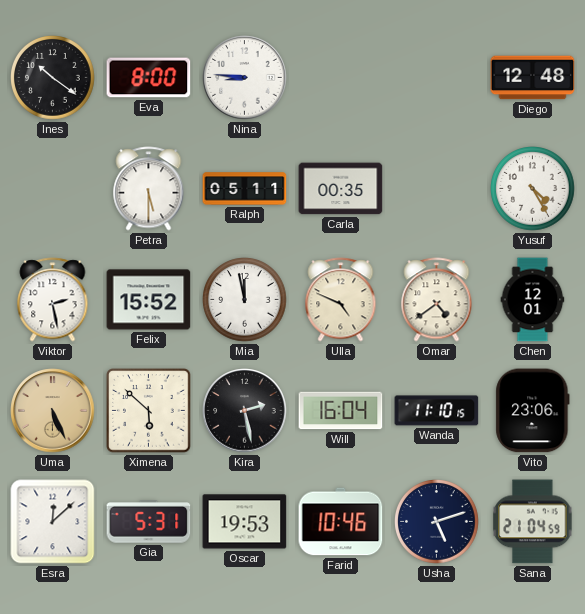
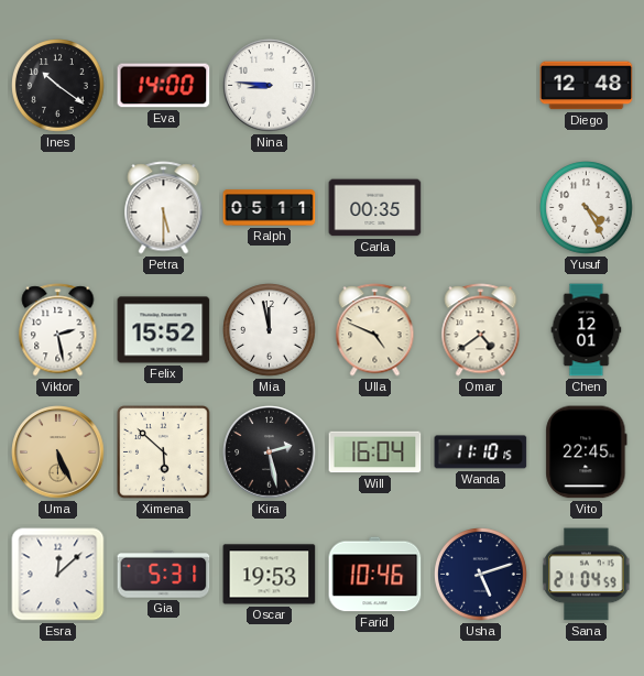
Eva: 8:00 -> 14:00 (164, 86)
Vito: 23:06 -> 22:45 (587, 453)
